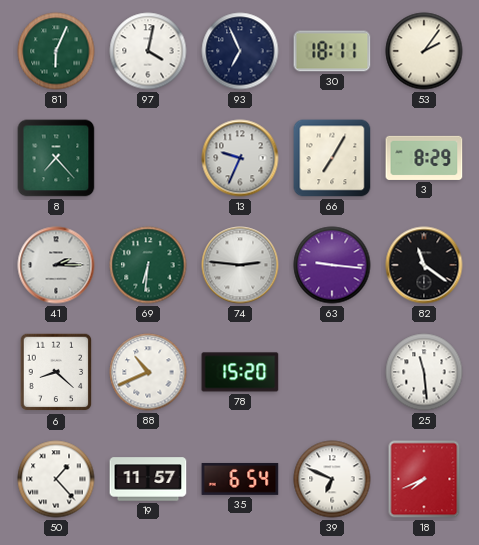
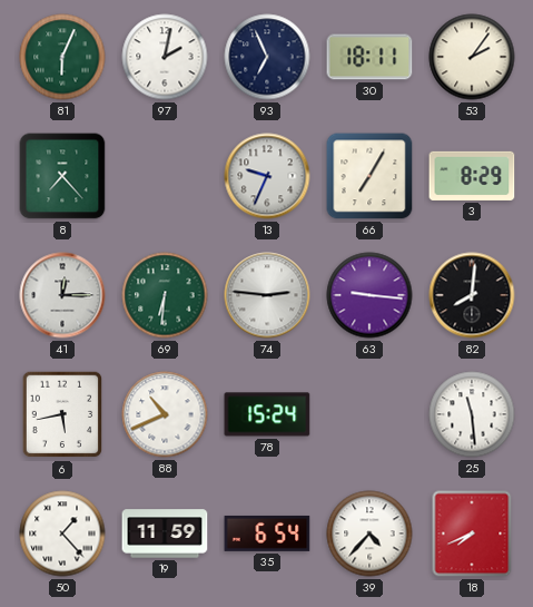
97: 4:02 -> 2:02 (165, 57)
41: 2:15 -> 12:15 (62, 295)
82: 11:21 -> 8:01 (472, 295)
6: 8:22 -> 5:43 (62, 414)
78: 15:20 -> 15:24 (267, 414)
19: 11:57 -> 11:59 (165, 533)
39: 6:49 -> 4:37 (369, 533)
